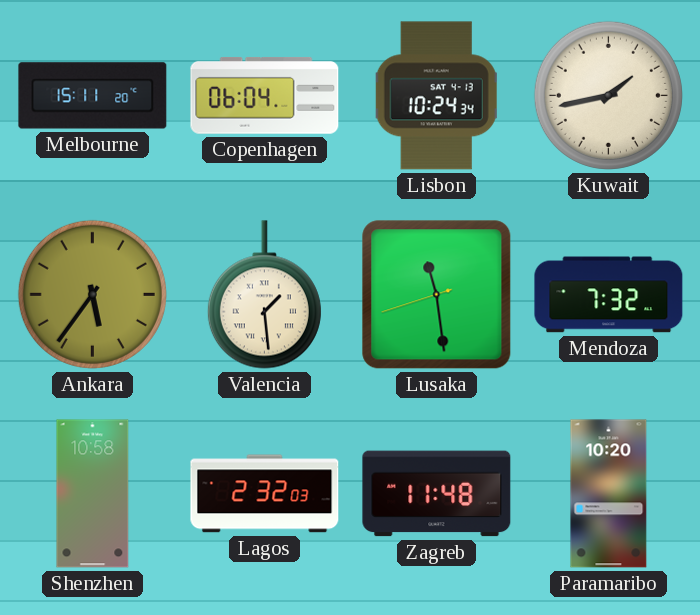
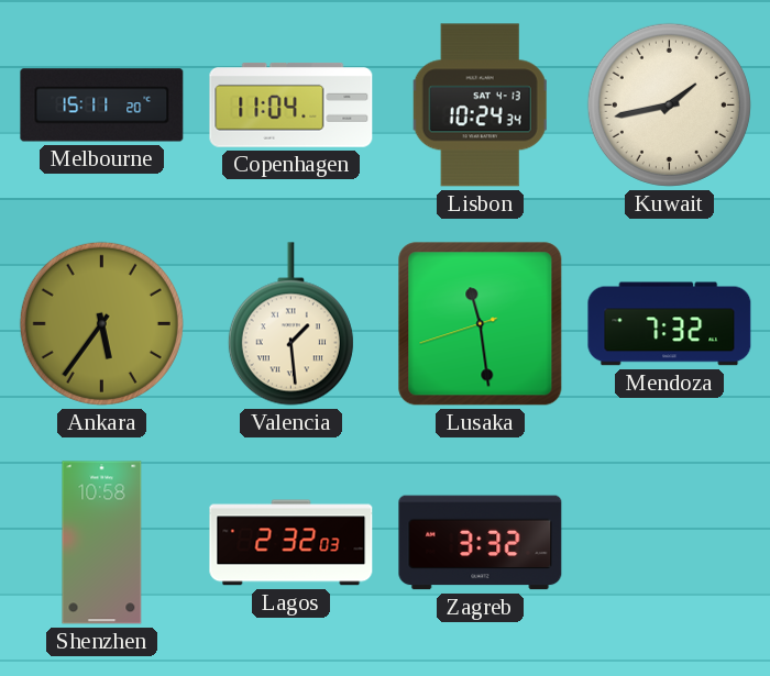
Copenhagen: 06:04 -> 11:04 (291, 104)
Zagreb: 11:48 -> 3:32 (481, 543)
Paramaribo: 10:20 -> none (609, 494)
